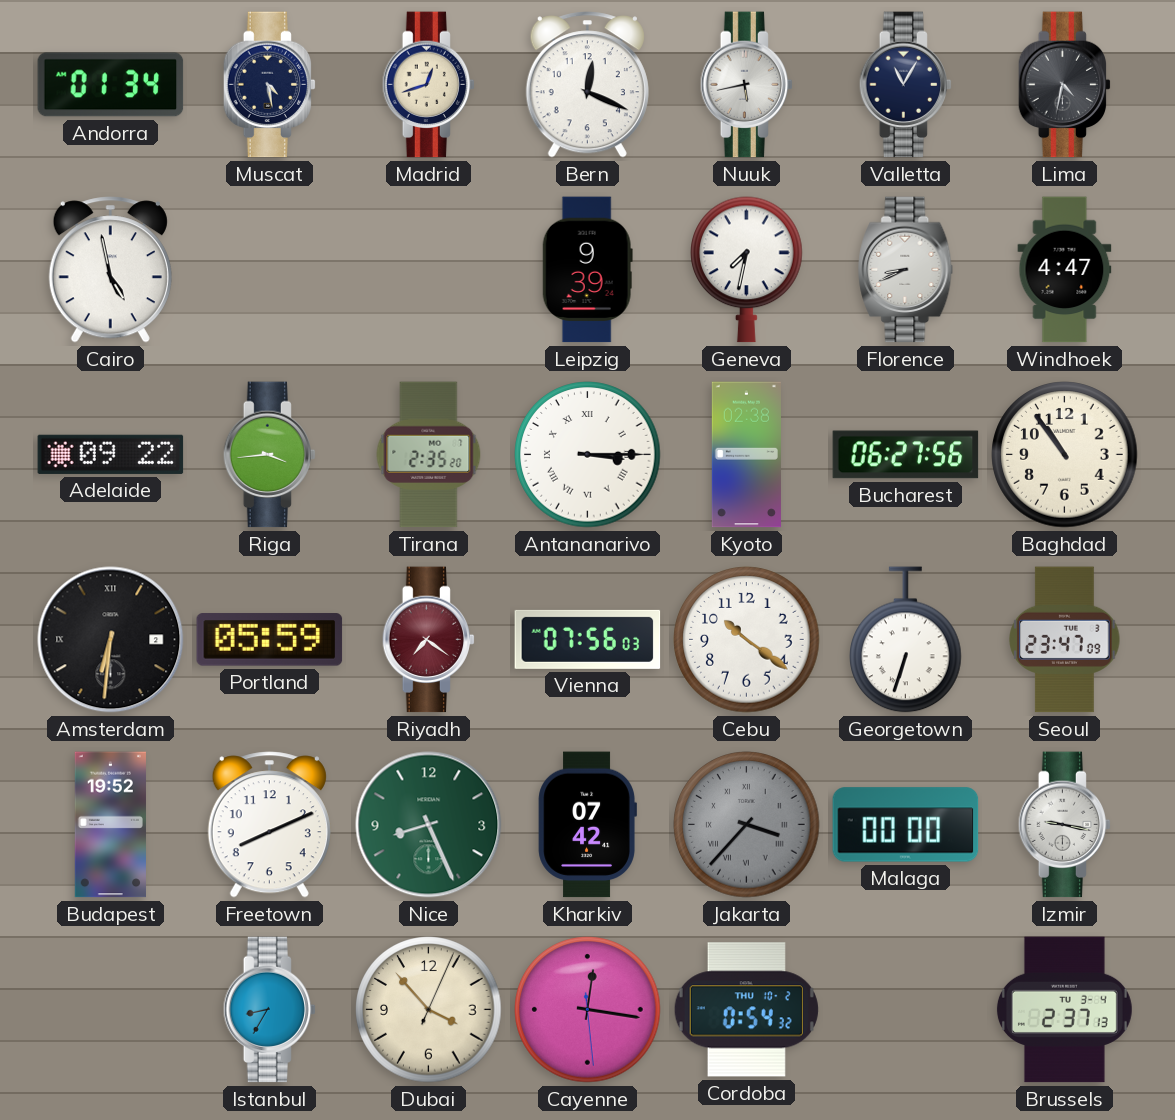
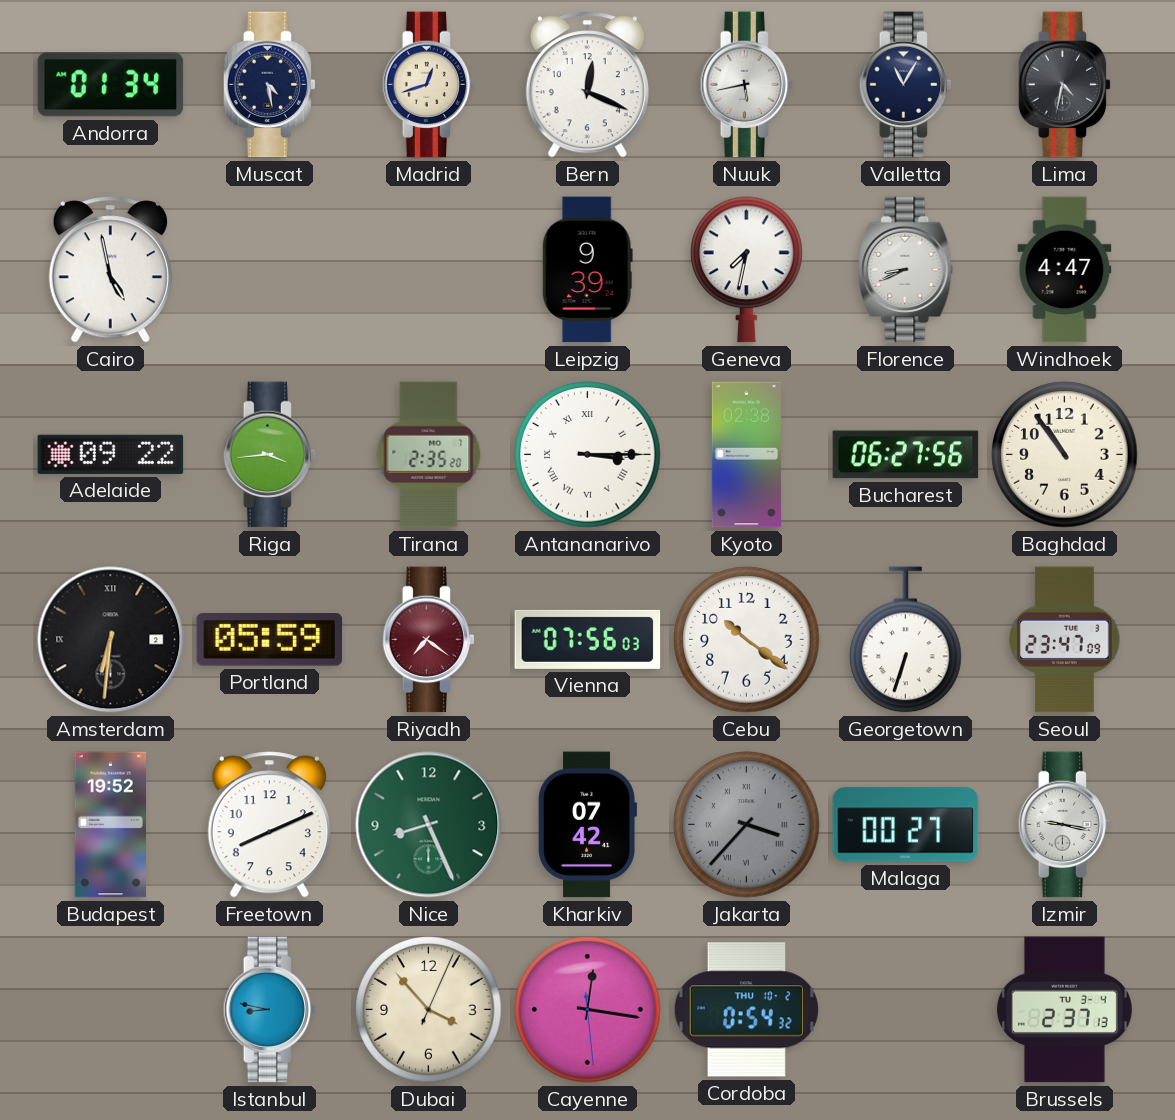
Malaga: 00:00 -> 00:27 (906, 825)
Istanbul: 8:35 -> 8:47 (270, 1010)
